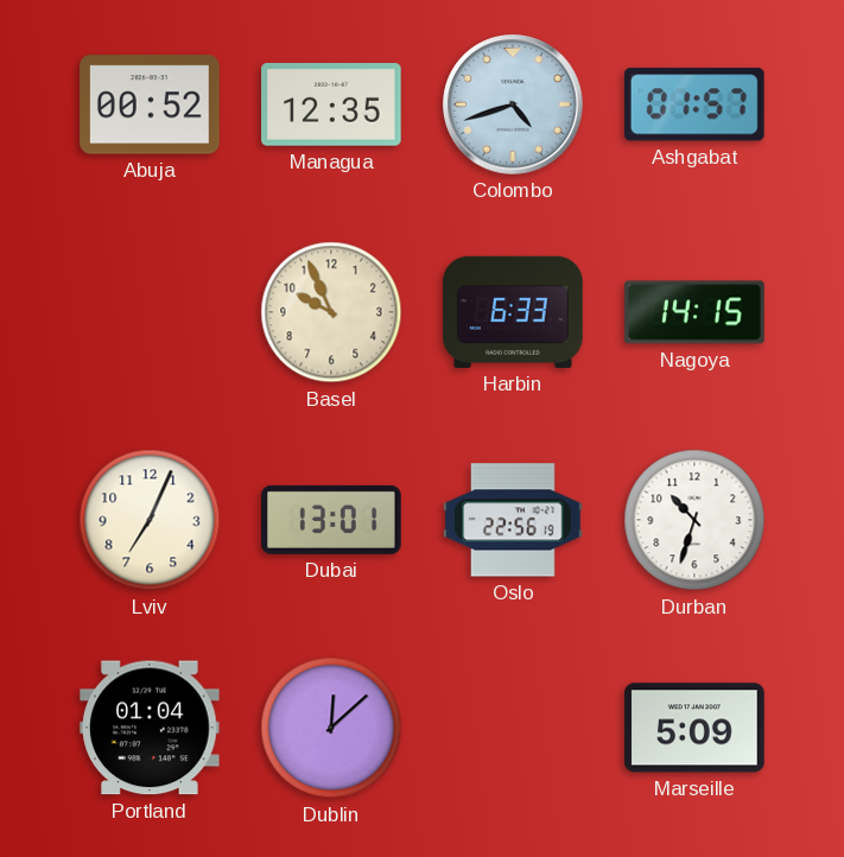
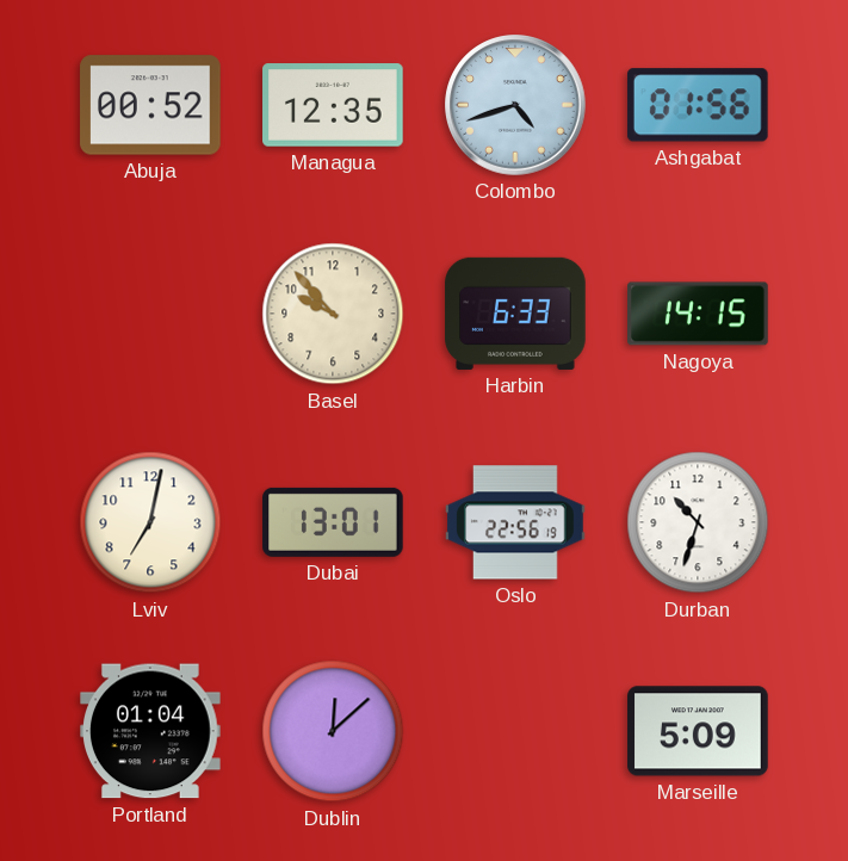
Ashgabat: 01:57 -> 01:56 (698, 105)
Basel: 9:56 -> 9:53 (333, 314)
Lviv: 7:04 -> 7:02 (150, 522)
